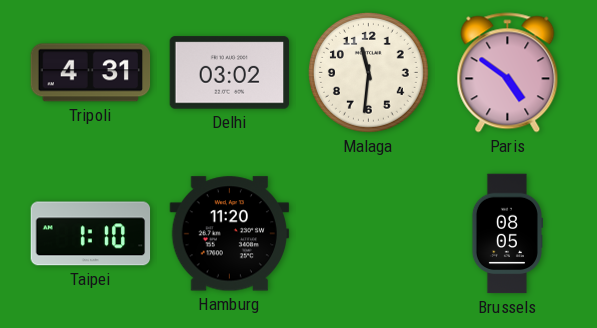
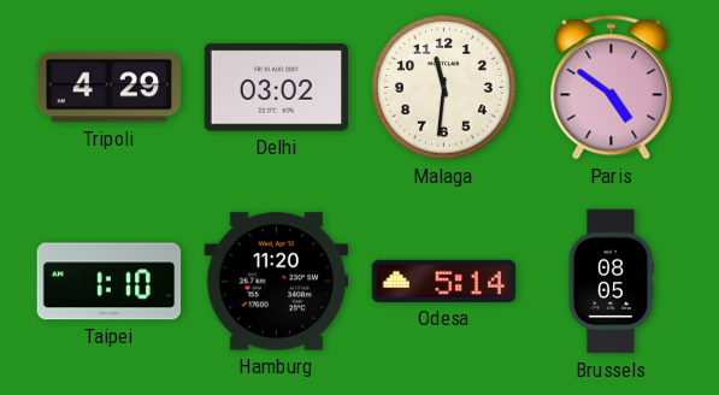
Tripoli: 4:31 -> 4:29 (110, 88)
Odesa: none -> 5:14 (444, 281)
